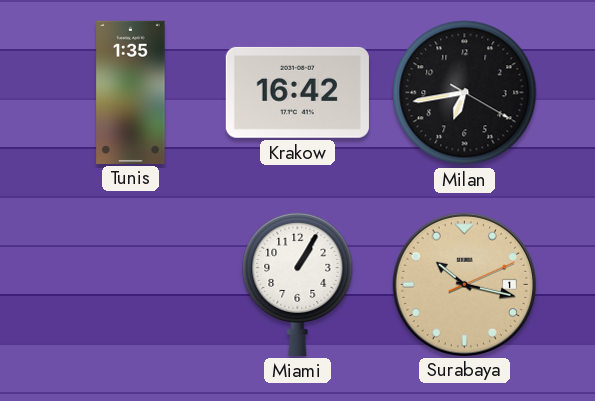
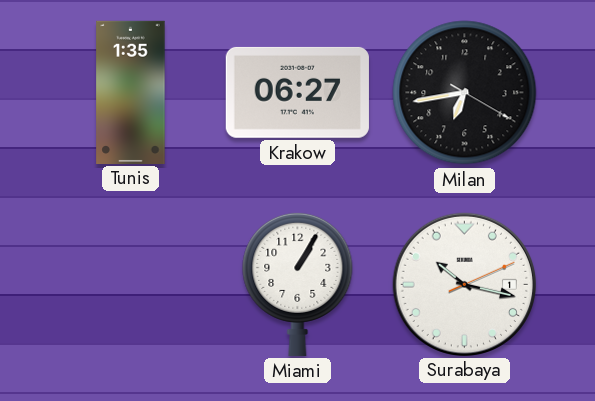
Krakow: 16:42 -> 06:27 (297, 92)
Surabaya dial: champagne -> white (464, 284)
